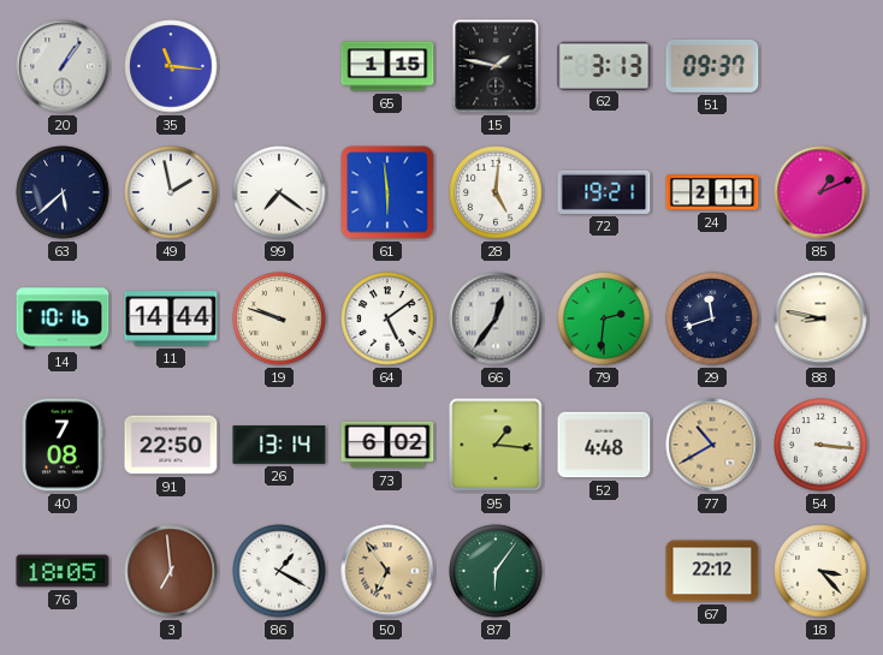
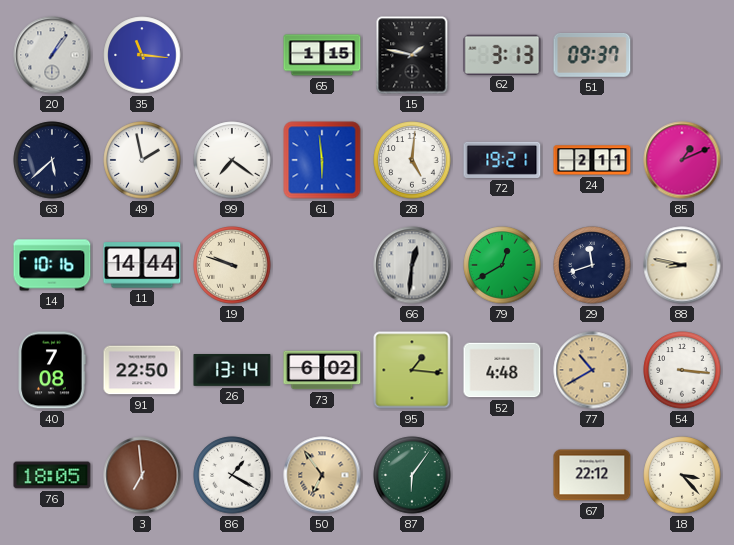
64: 5:09 -> none (387, 318)
66: 12:36 -> 12:31 (412, 265)
79: 2:31 -> 12:40 (502, 265)
